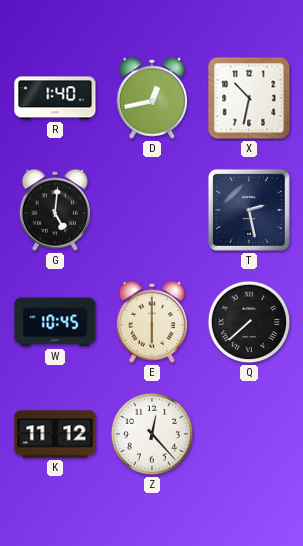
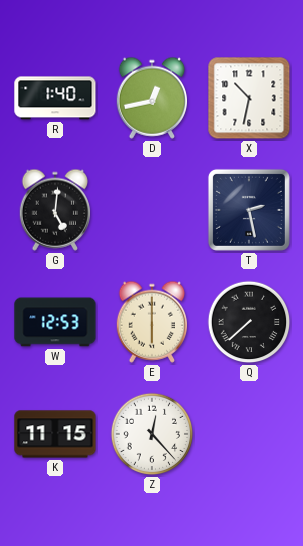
W: 10:45 -> 12:53 (55, 322)
K: 11:12 -> 11:15 (55, 434)
